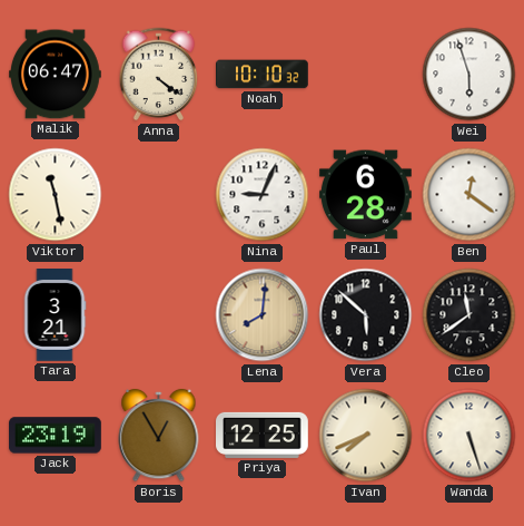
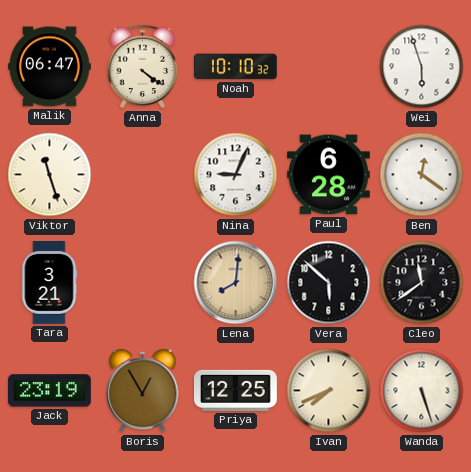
Viktor: 11:28 -> 11:27 (50, 175)
